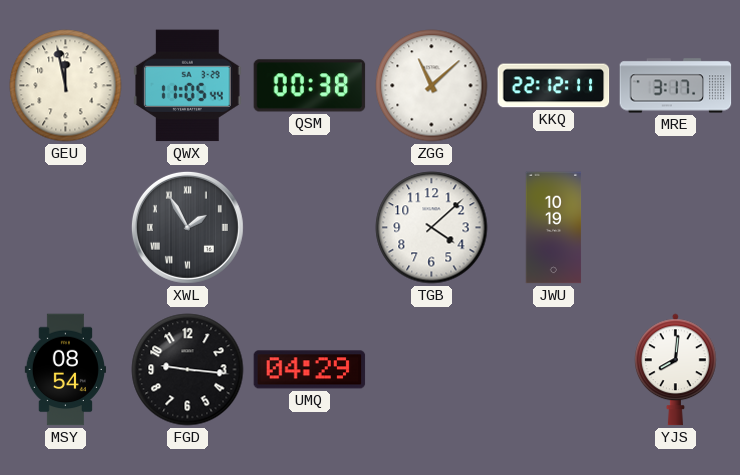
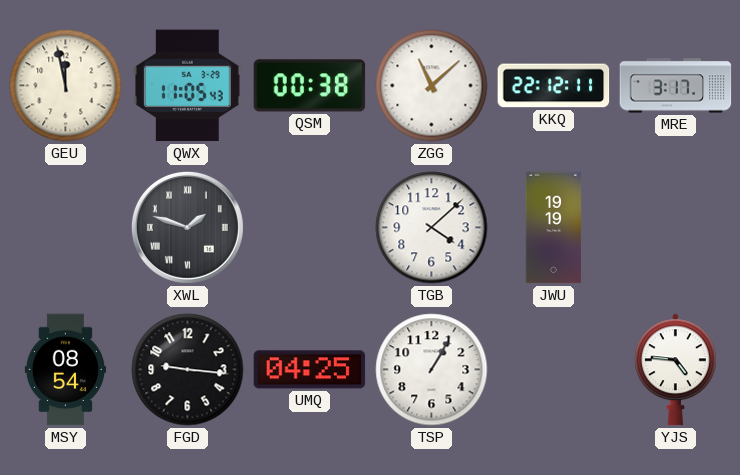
QWX: 11:05:44 -> 11:05:43 (188, 86)
XWL: 1:55 -> 1:48 (187, 227)
JWU: 10:19 -> 19:19 (554, 228)
UMQ: 04:29 -> 04:25 (310, 370)
TSP: none -> 1:05 (432, 370)
YJS: 8:01 -> 4:46 (676, 370)
